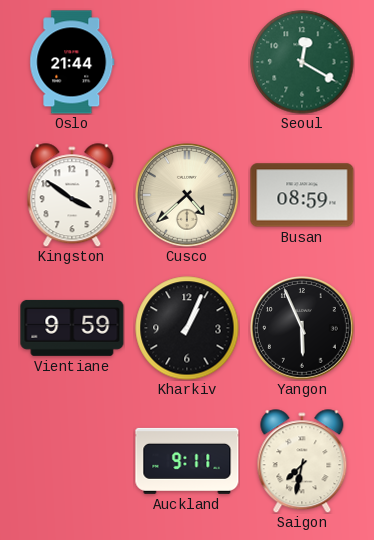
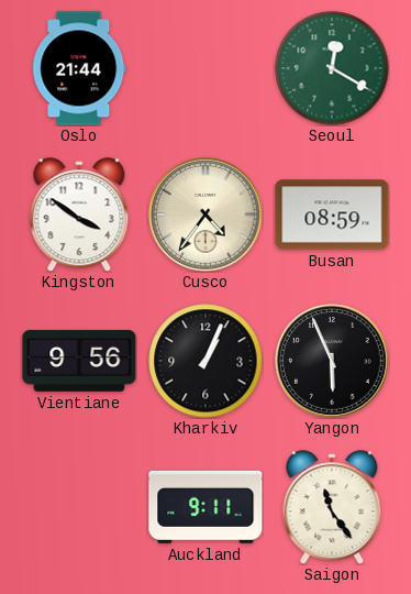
Cusco: 4:38 -> 4:36 (207, 216)
Vientiane: 9:59 -> 9:56 (79, 361)
Saigon: 7:32 -> 11:24 (332, 507)
